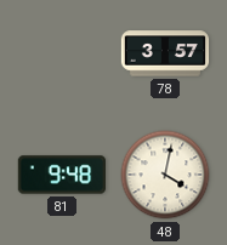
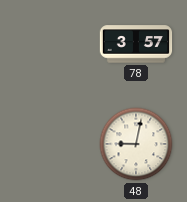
81: 9:48 -> none (61, 175)
48: 4:02 -> 9:02 (136, 144)
